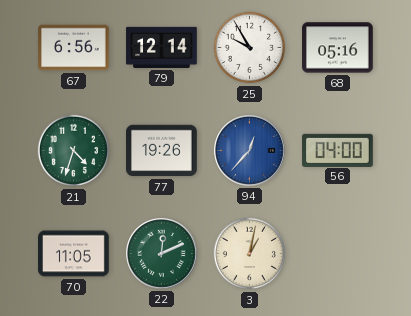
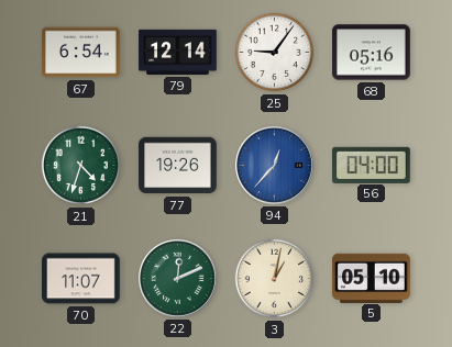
67: 6:56 -> 6:54 (81, 53)
25: 9:55 -> 9:06 (275, 53)
70: 11:05 -> 11:07 (81, 279)
5: none -> 05:10 (372, 278)
